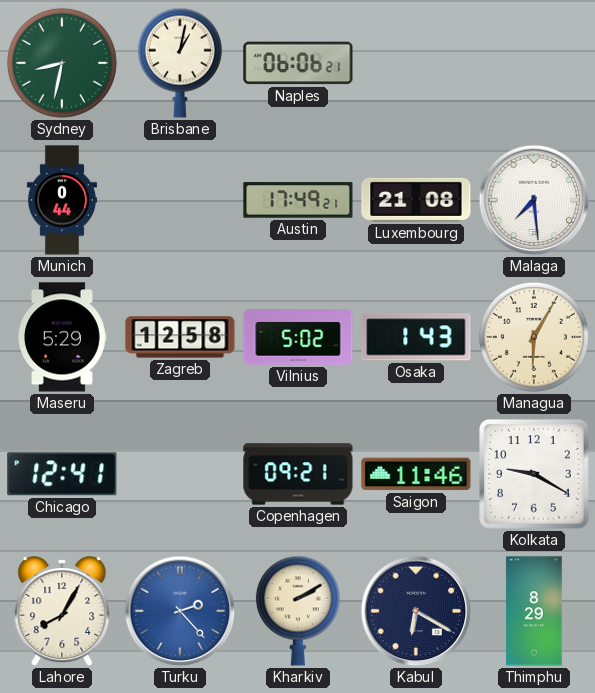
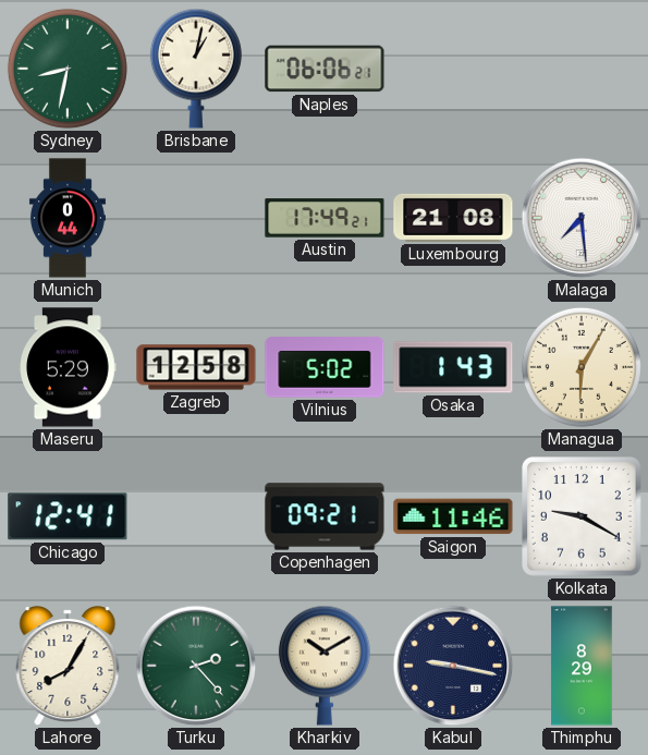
Turku dial: blue -> green (196, 666)
Kharkiv: 2:10 -> 10:10 (325, 666)
Kabul: 6:20 -> 9:17 (453, 666)
